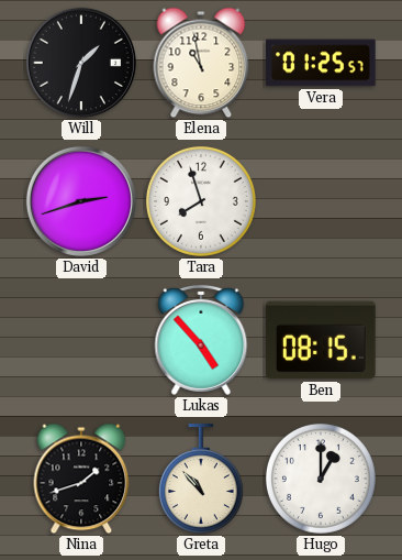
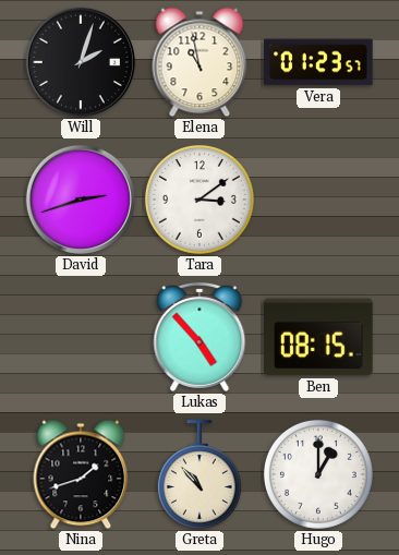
Will: 1:33 -> 2:03 (81, 62)
Vera: 01:25 -> 01:23 (318, 62)
Tara: 7:57 -> 3:09 (199, 200)
